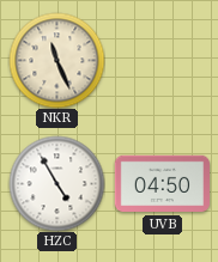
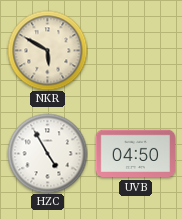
NKR: 11:26 -> 5:50 (47, 50)
